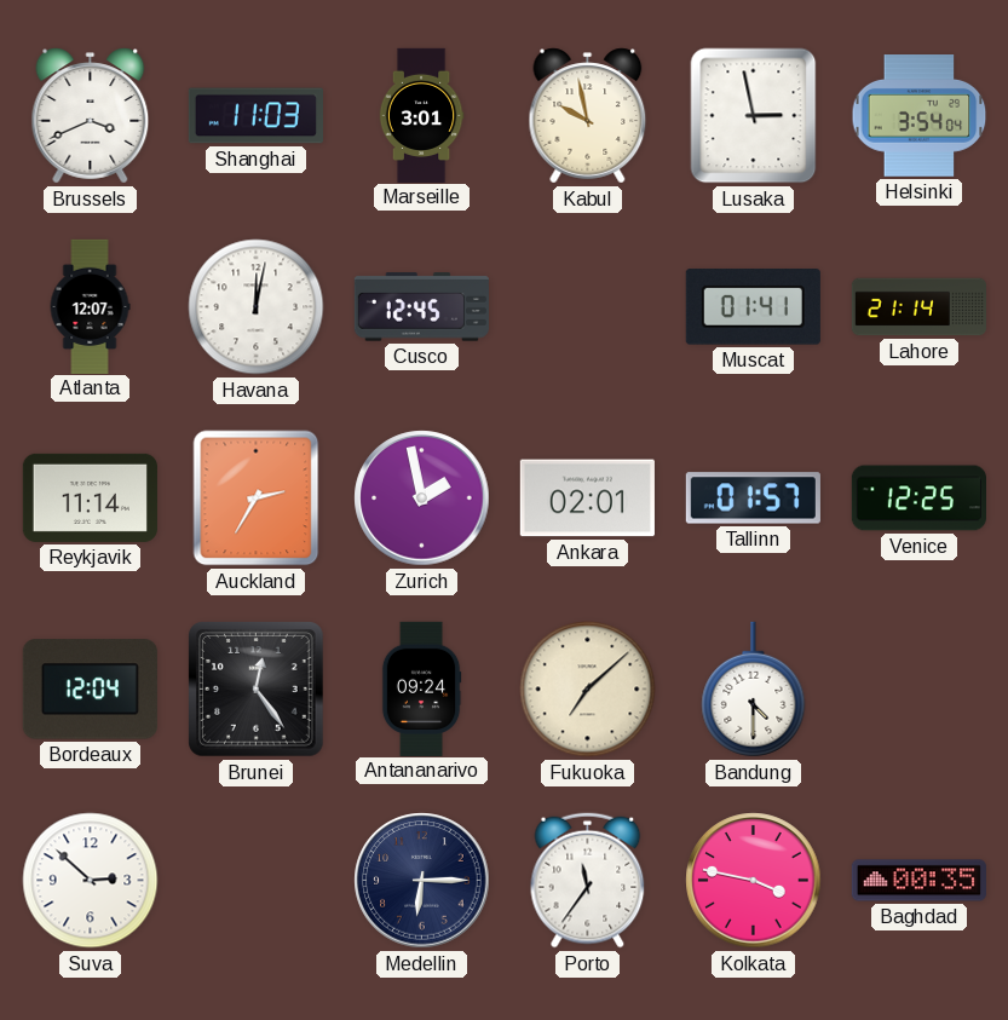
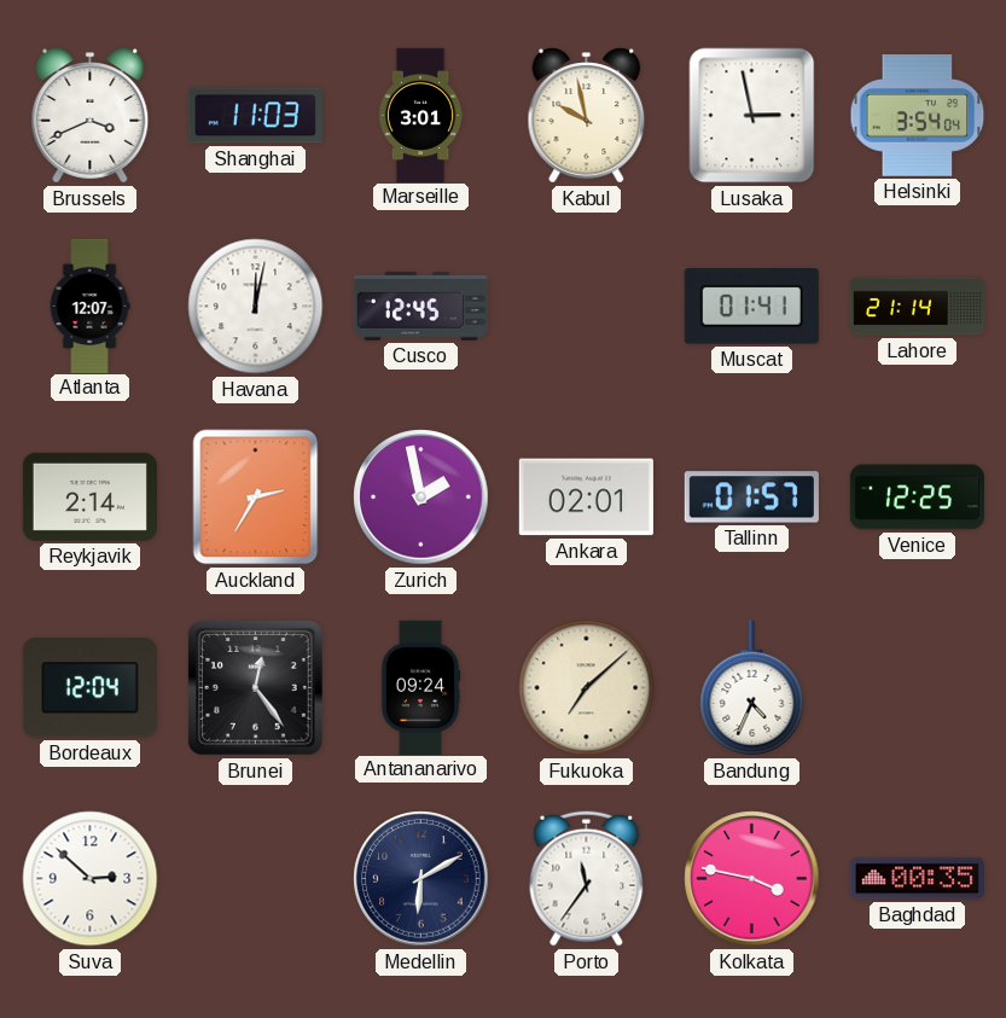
Reykjavik: 11:14 -> 2:14 (89, 496)
Bandung: 4:30 -> 4:34 (752, 688)
Medellin: 6:15 -> 6:10 (421, 879)
